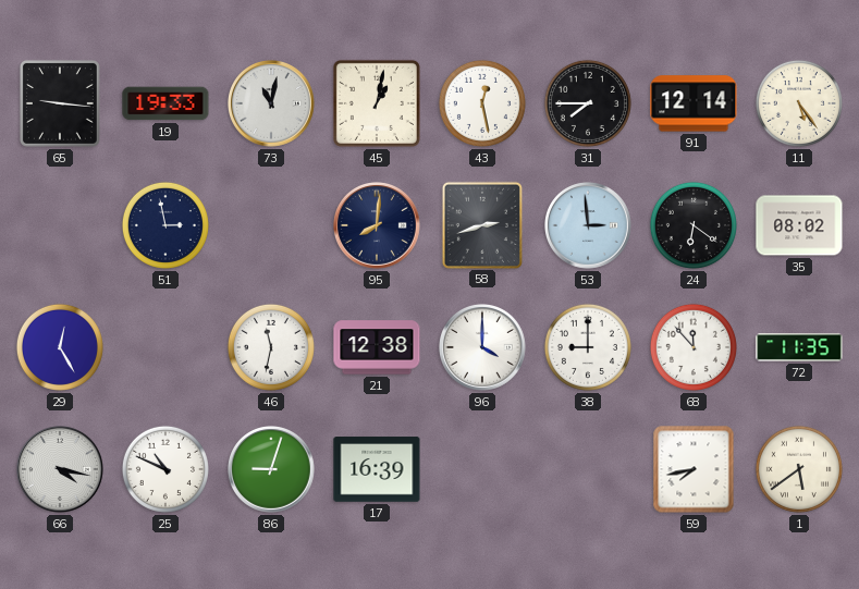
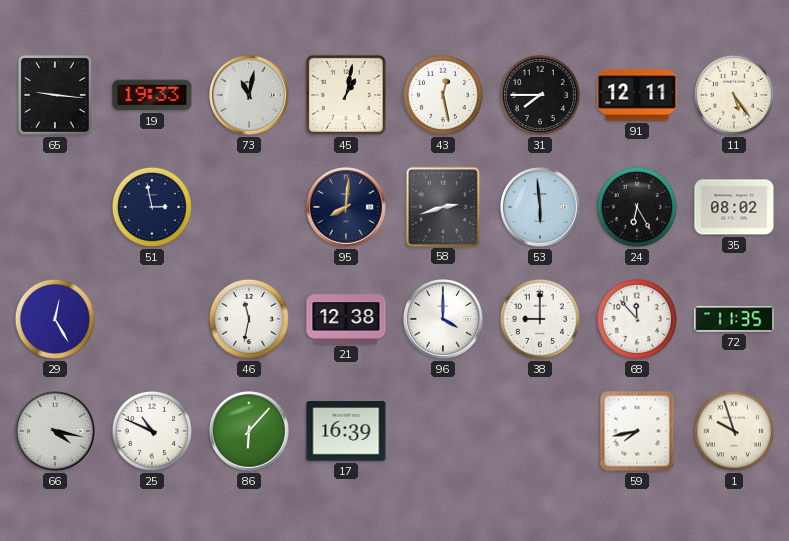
91: 12:14 -> 12:11 (637, 95)
53: 2:59 -> 5:59 (541, 208)
24: 6:21 -> 6:25 (637, 207)
86: 9:03 -> 6:07 (250, 432)
1: 5:39 -> 9:57 (734, 431)
